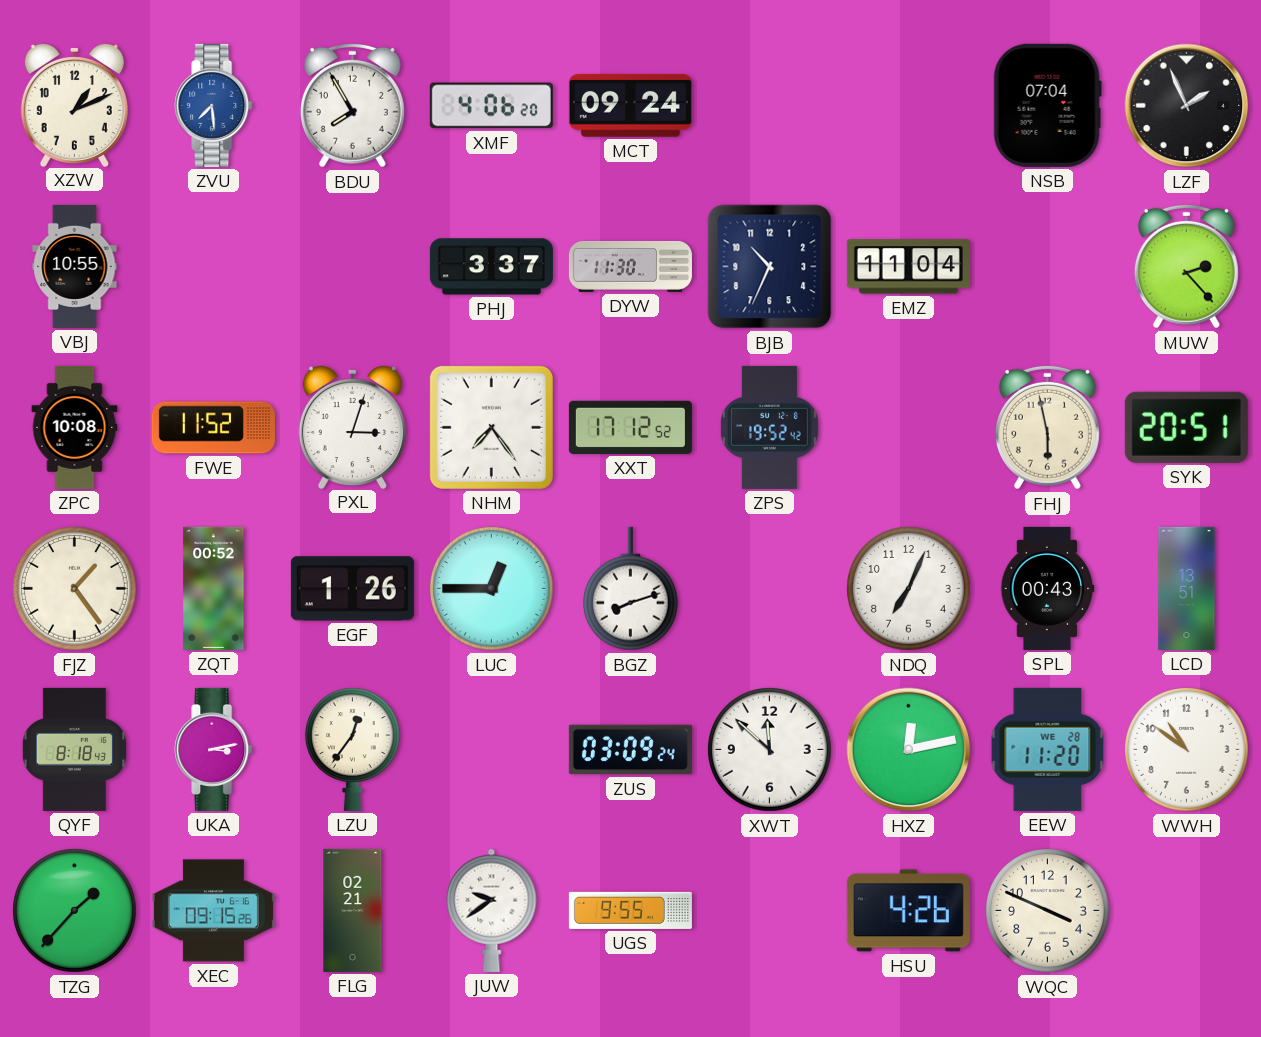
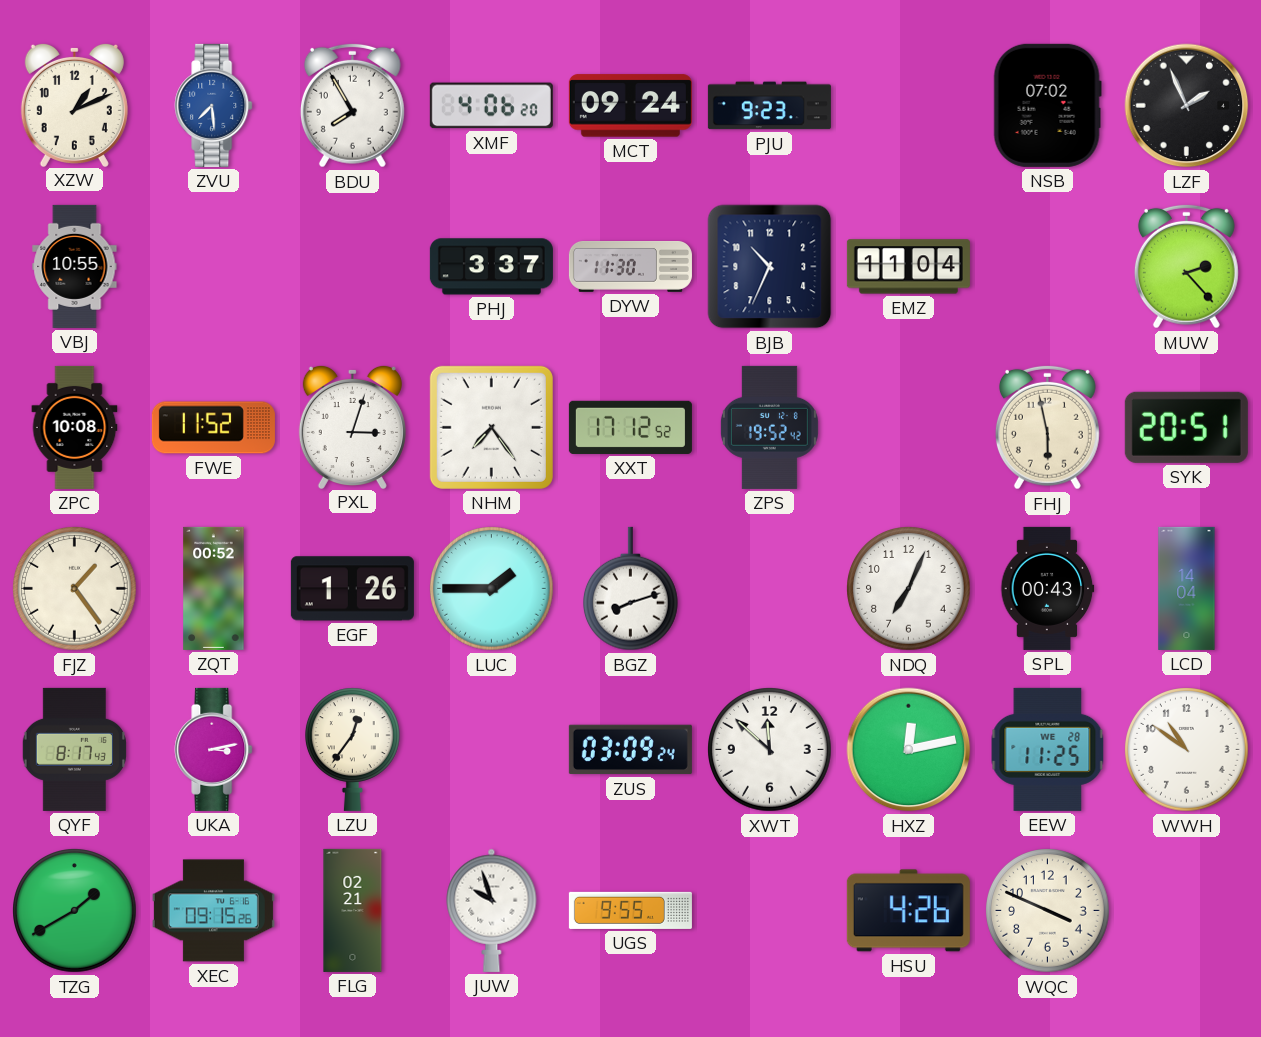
PJU: none -> 9:23 (769, 106)
NSB: 07:04 -> 07:02 (1047, 105)
LUC: 12:45 -> 1:45 (492, 589)
LCD: 13:51 -> 14:04 (1187, 588)
QYF: 8:18 -> 8:17 (74, 749)
EEW: 11:20 -> 11:25 (1048, 749)
TZG: 1:37 -> 1:40 (75, 911)
JUW: 9:39 -> 9:57 (492, 910)
